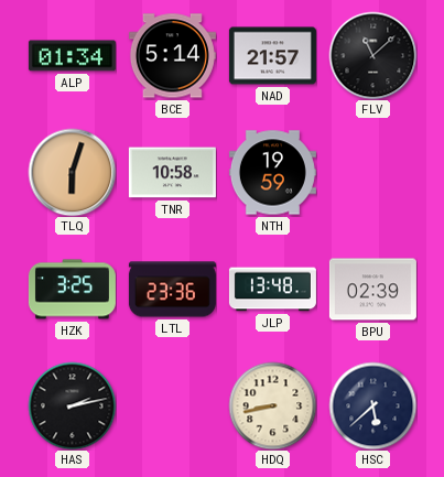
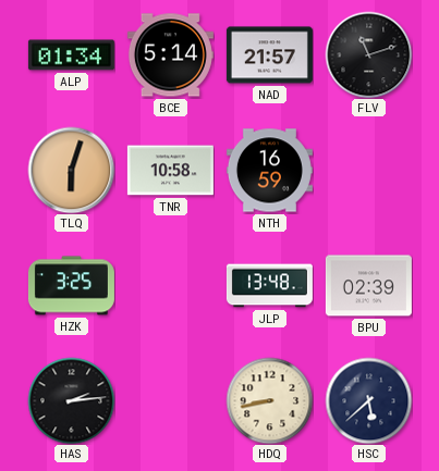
FLV: 11:08 -> 11:12 (368, 54)
NTH: 19:59 -> 16:59 (269, 171)
LTL: 23:36 -> none (172, 290)
HAS: 2:13 -> 2:14 (71, 400)
